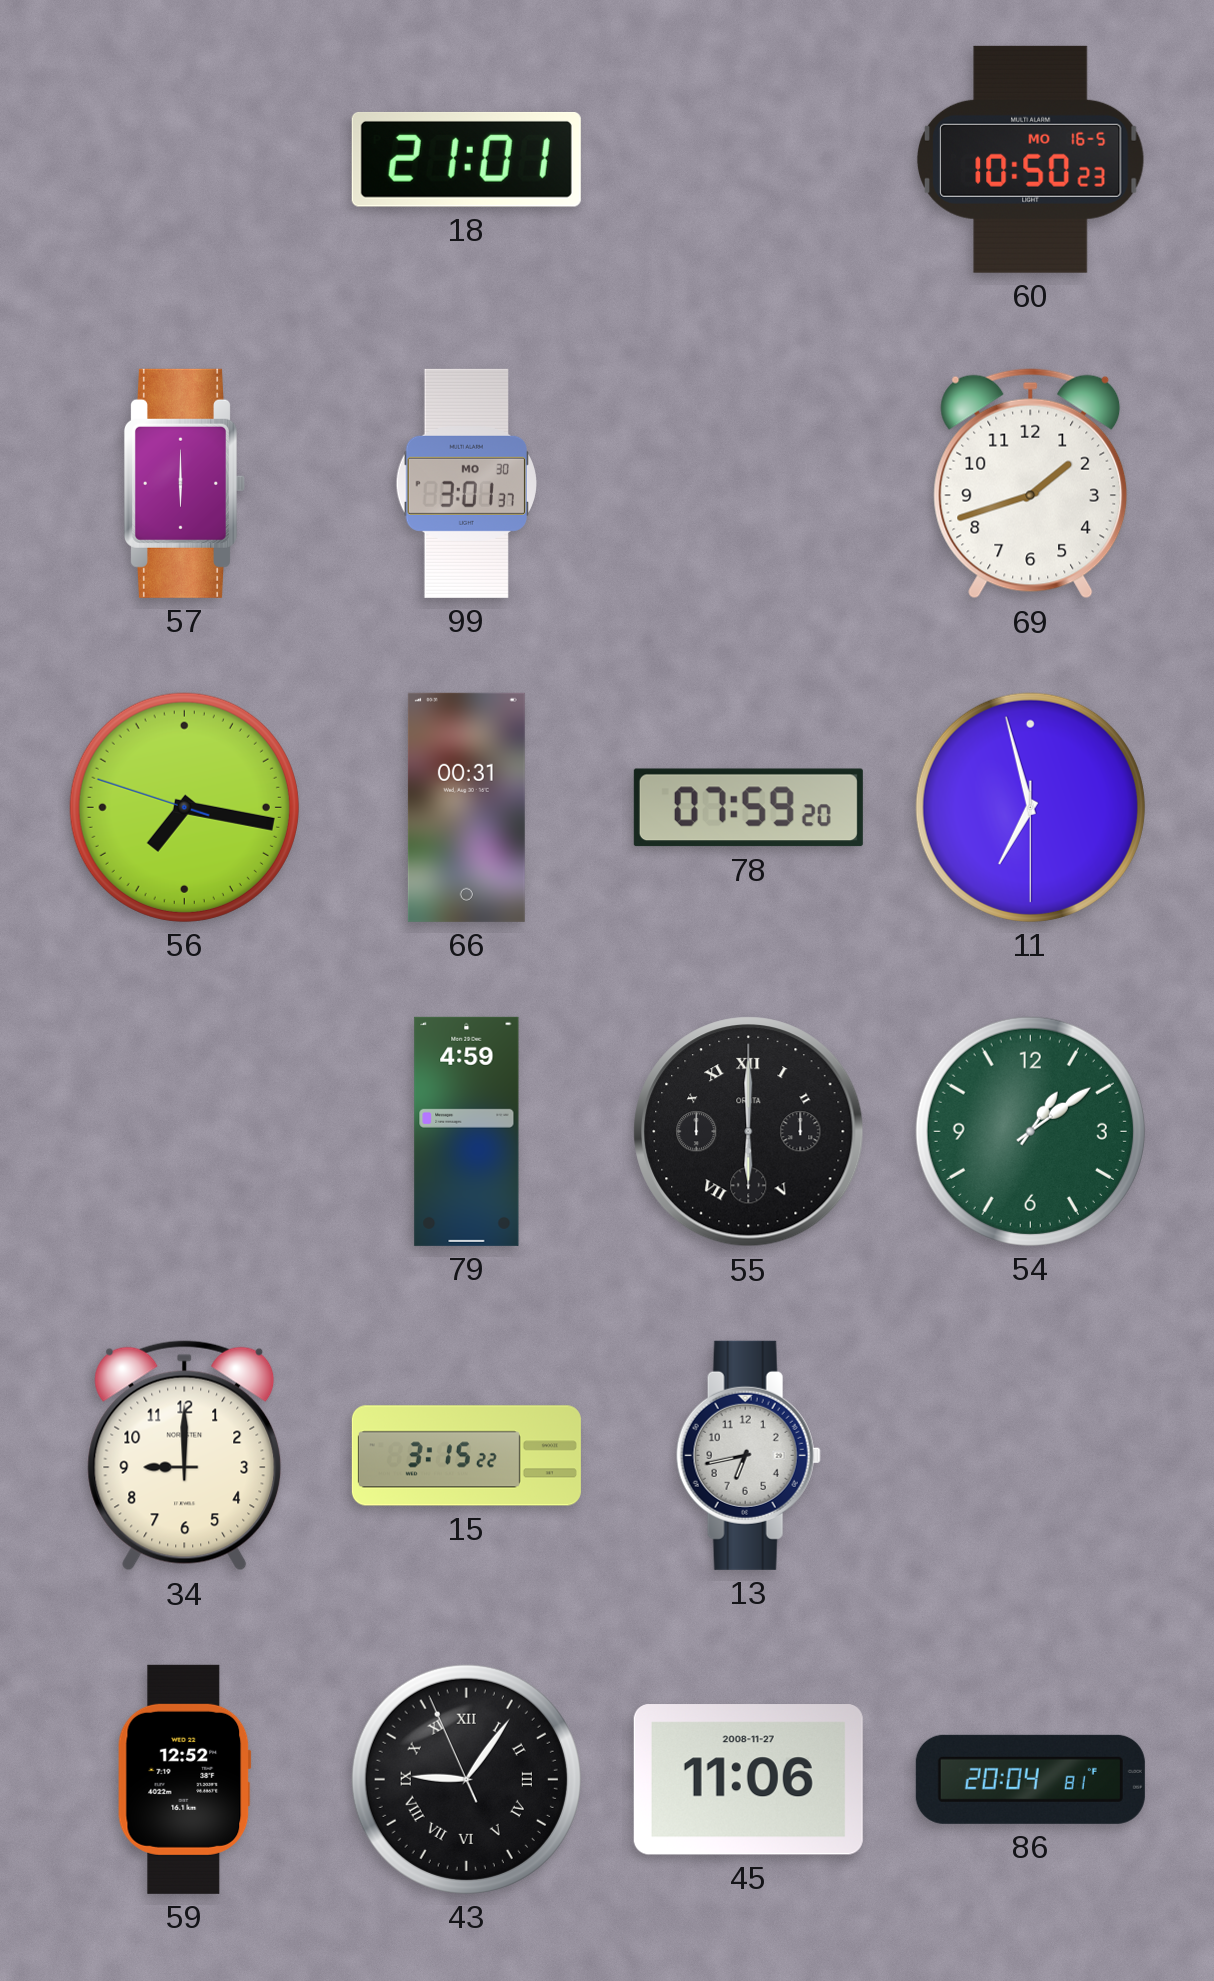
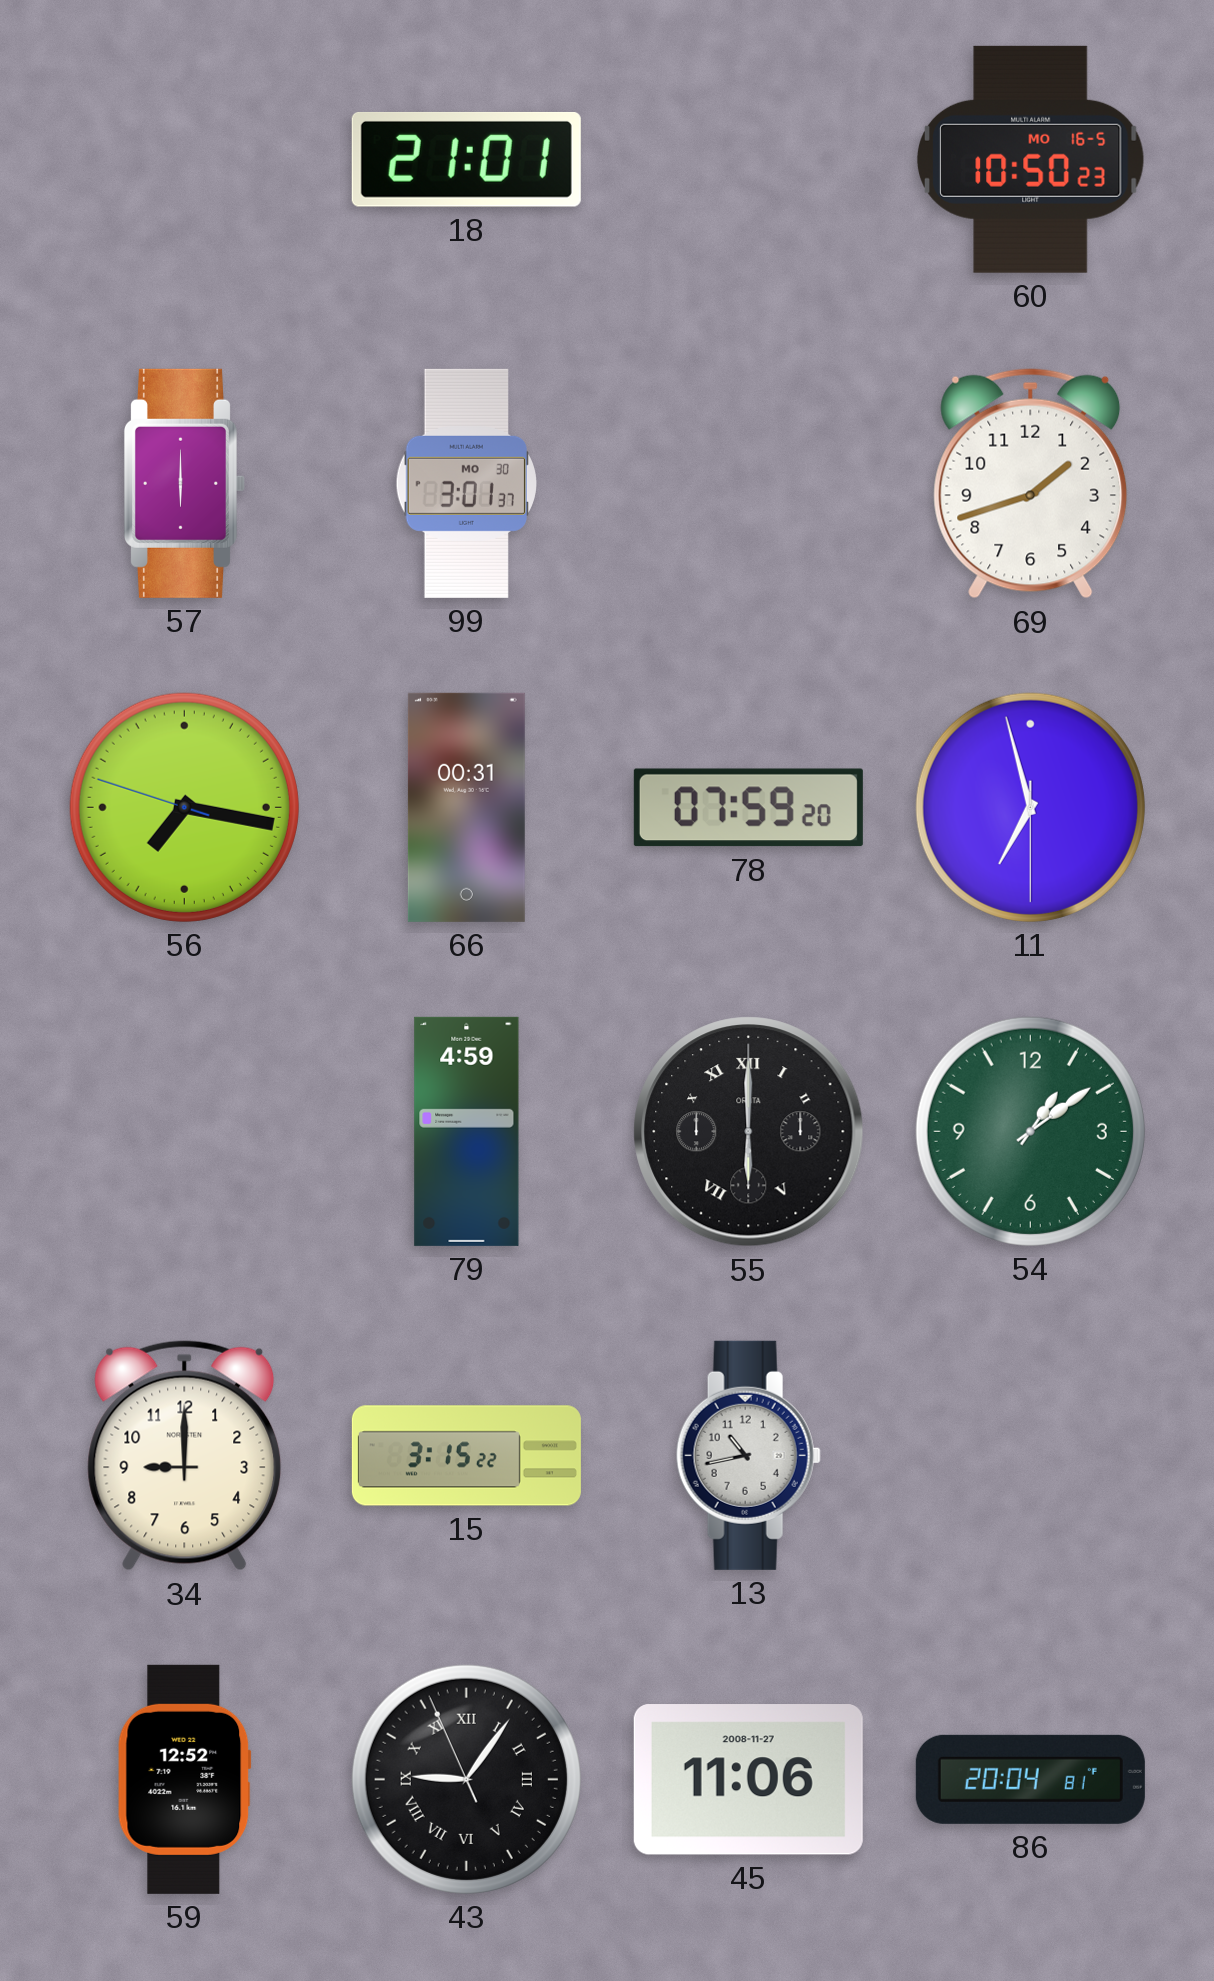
13: 6:43 -> 10:43 (748, 1455)
